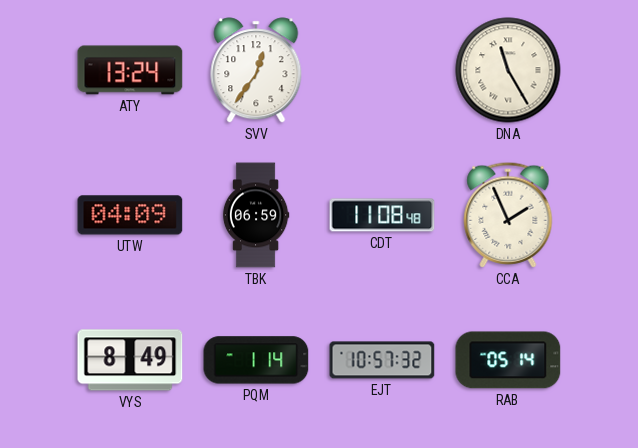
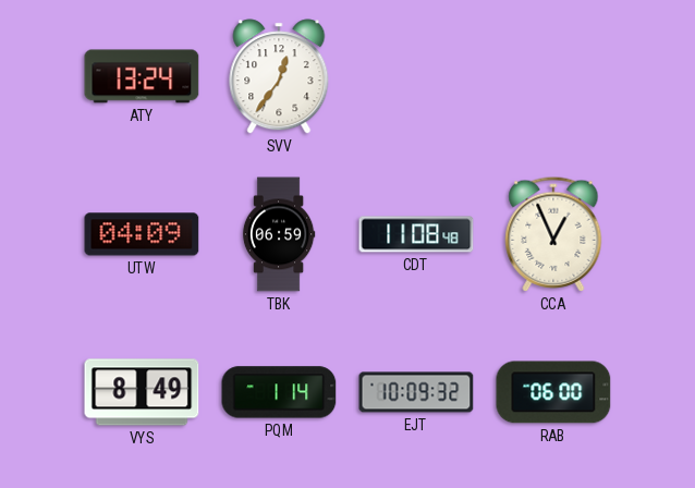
DNA: 11:25 -> none (508, 70)
CCA: 1:56 -> 12:56 (553, 234)
EJT: 10:57 -> 10:09 (416, 392)
RAB: 05:14 -> 06:00 (553, 392)
